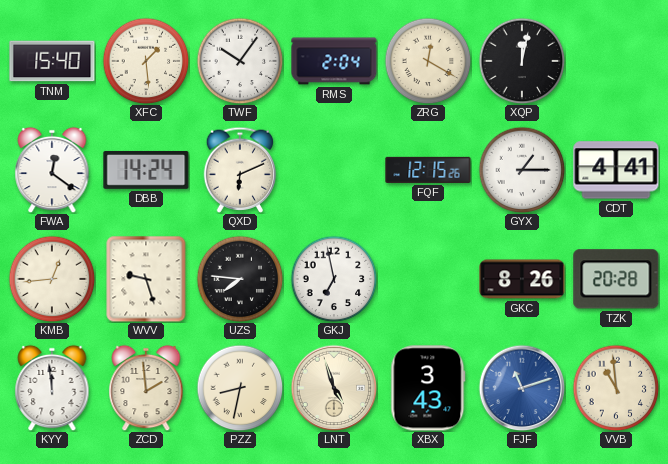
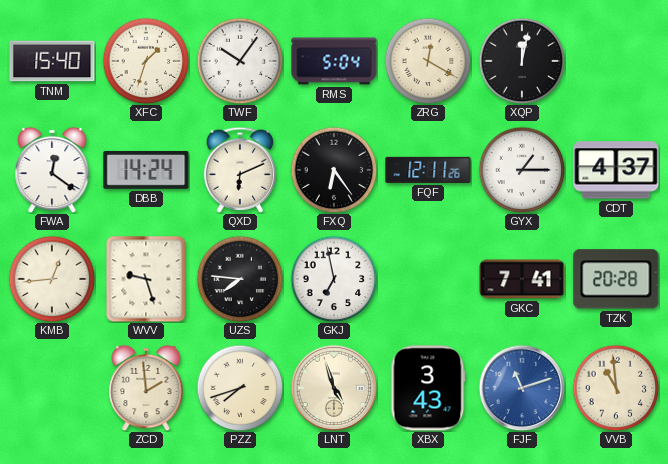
XFC: 1:29 -> 1:33 (146, 61)
RMS: 2:04 -> 5:04 (334, 61)
FXQ: none -> 6:24 (334, 170)
FQF: 12:15 -> 12:11 (428, 170)
CDT: 4:41 -> 4:37 (616, 170)
GKC: 8:26 -> 7:41 (522, 279)
KYY: 11:59 -> none (52, 388)
PZZ: 8:32 -> 7:42 (240, 388)
